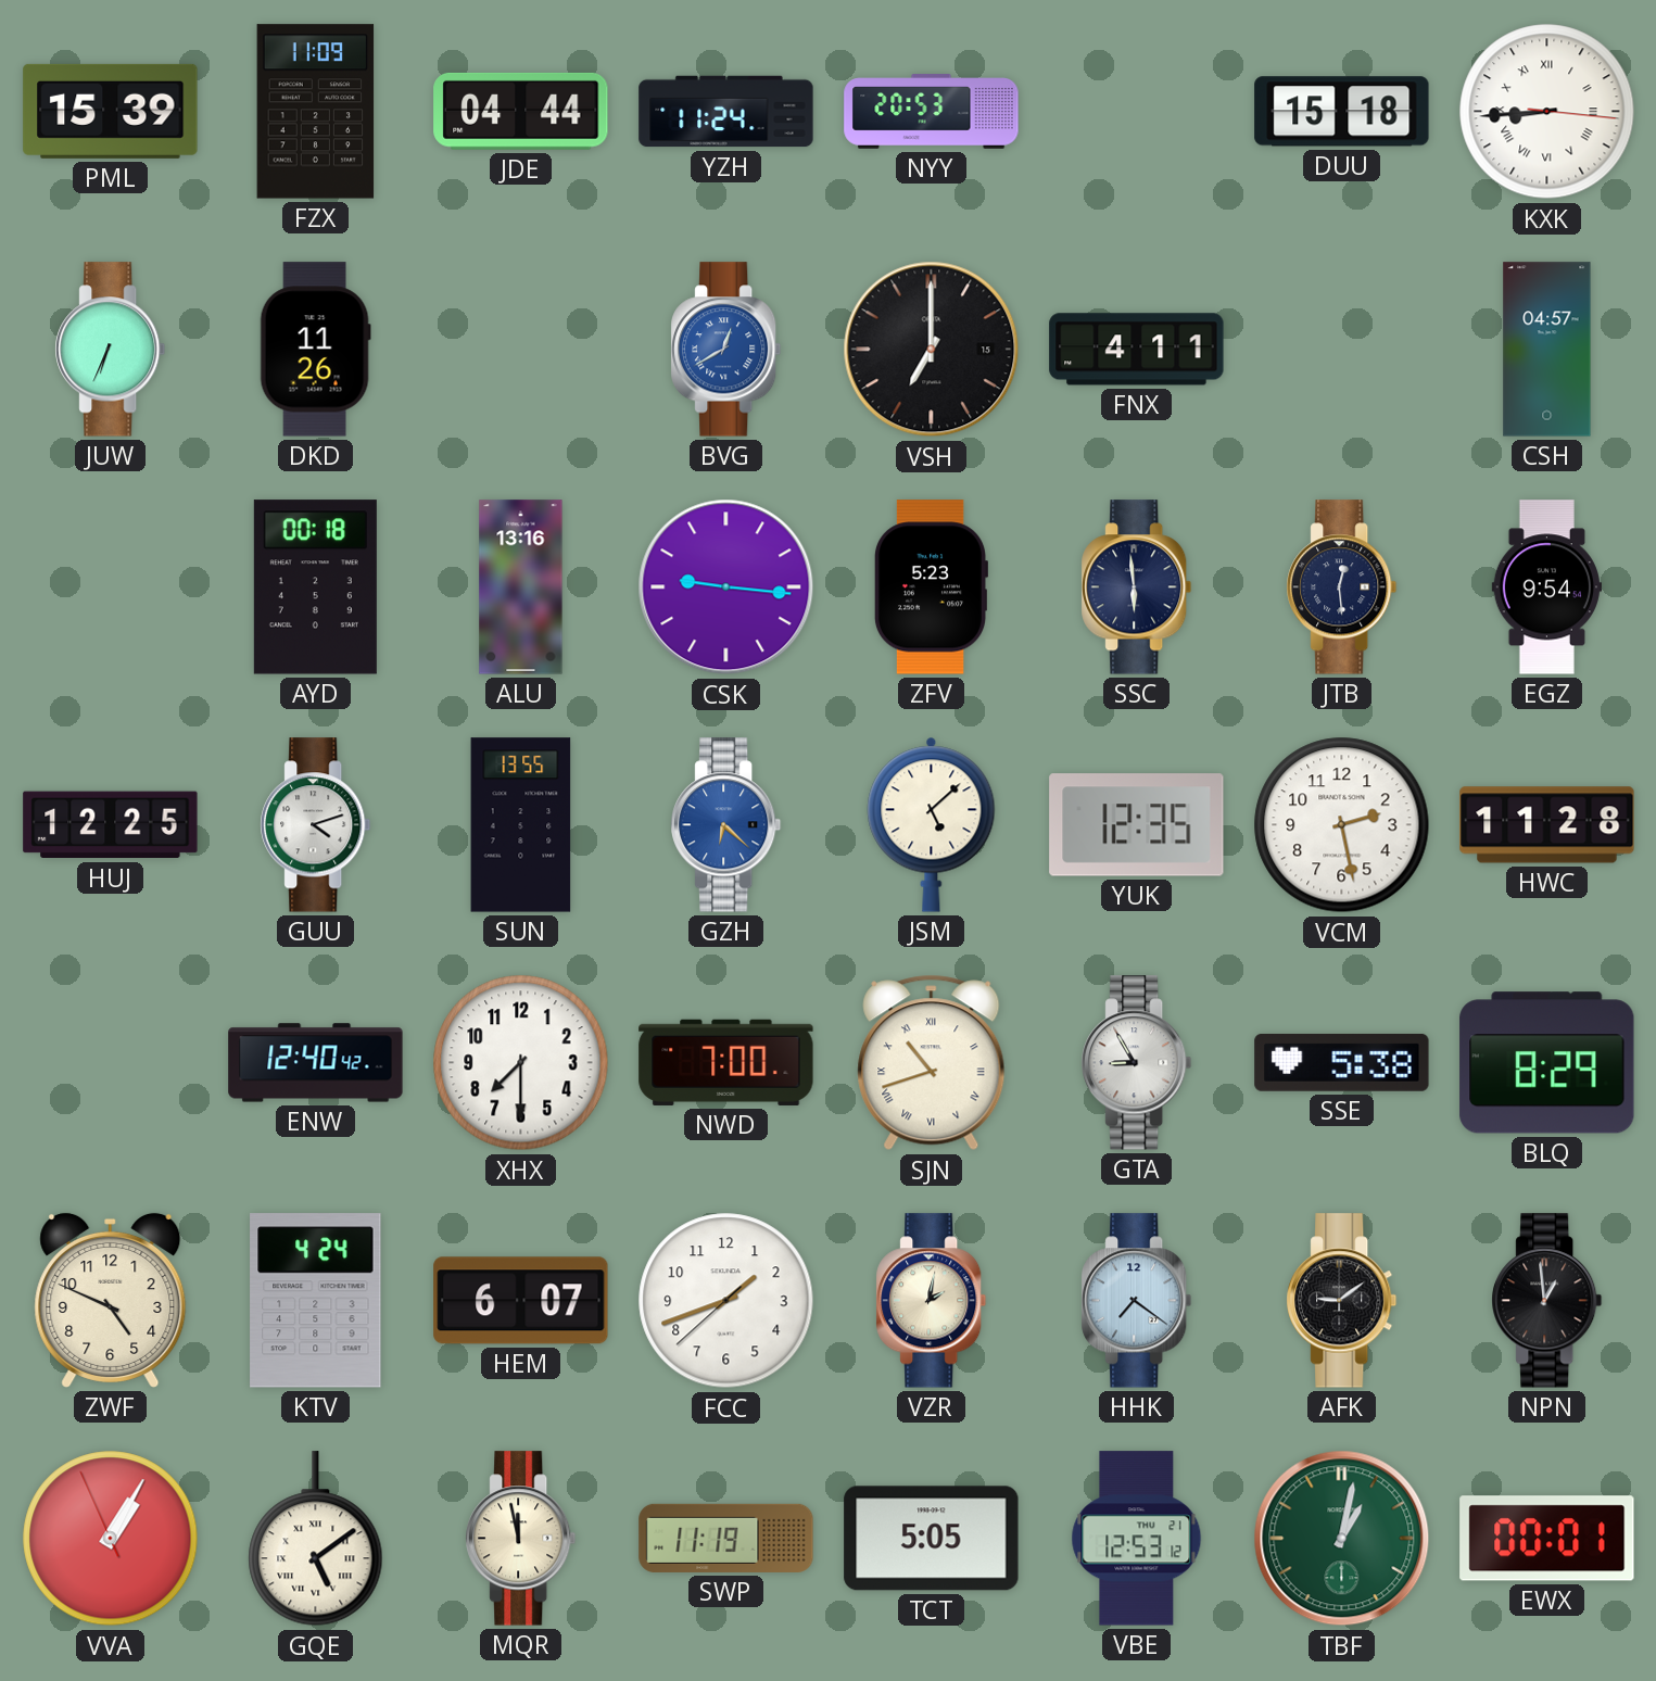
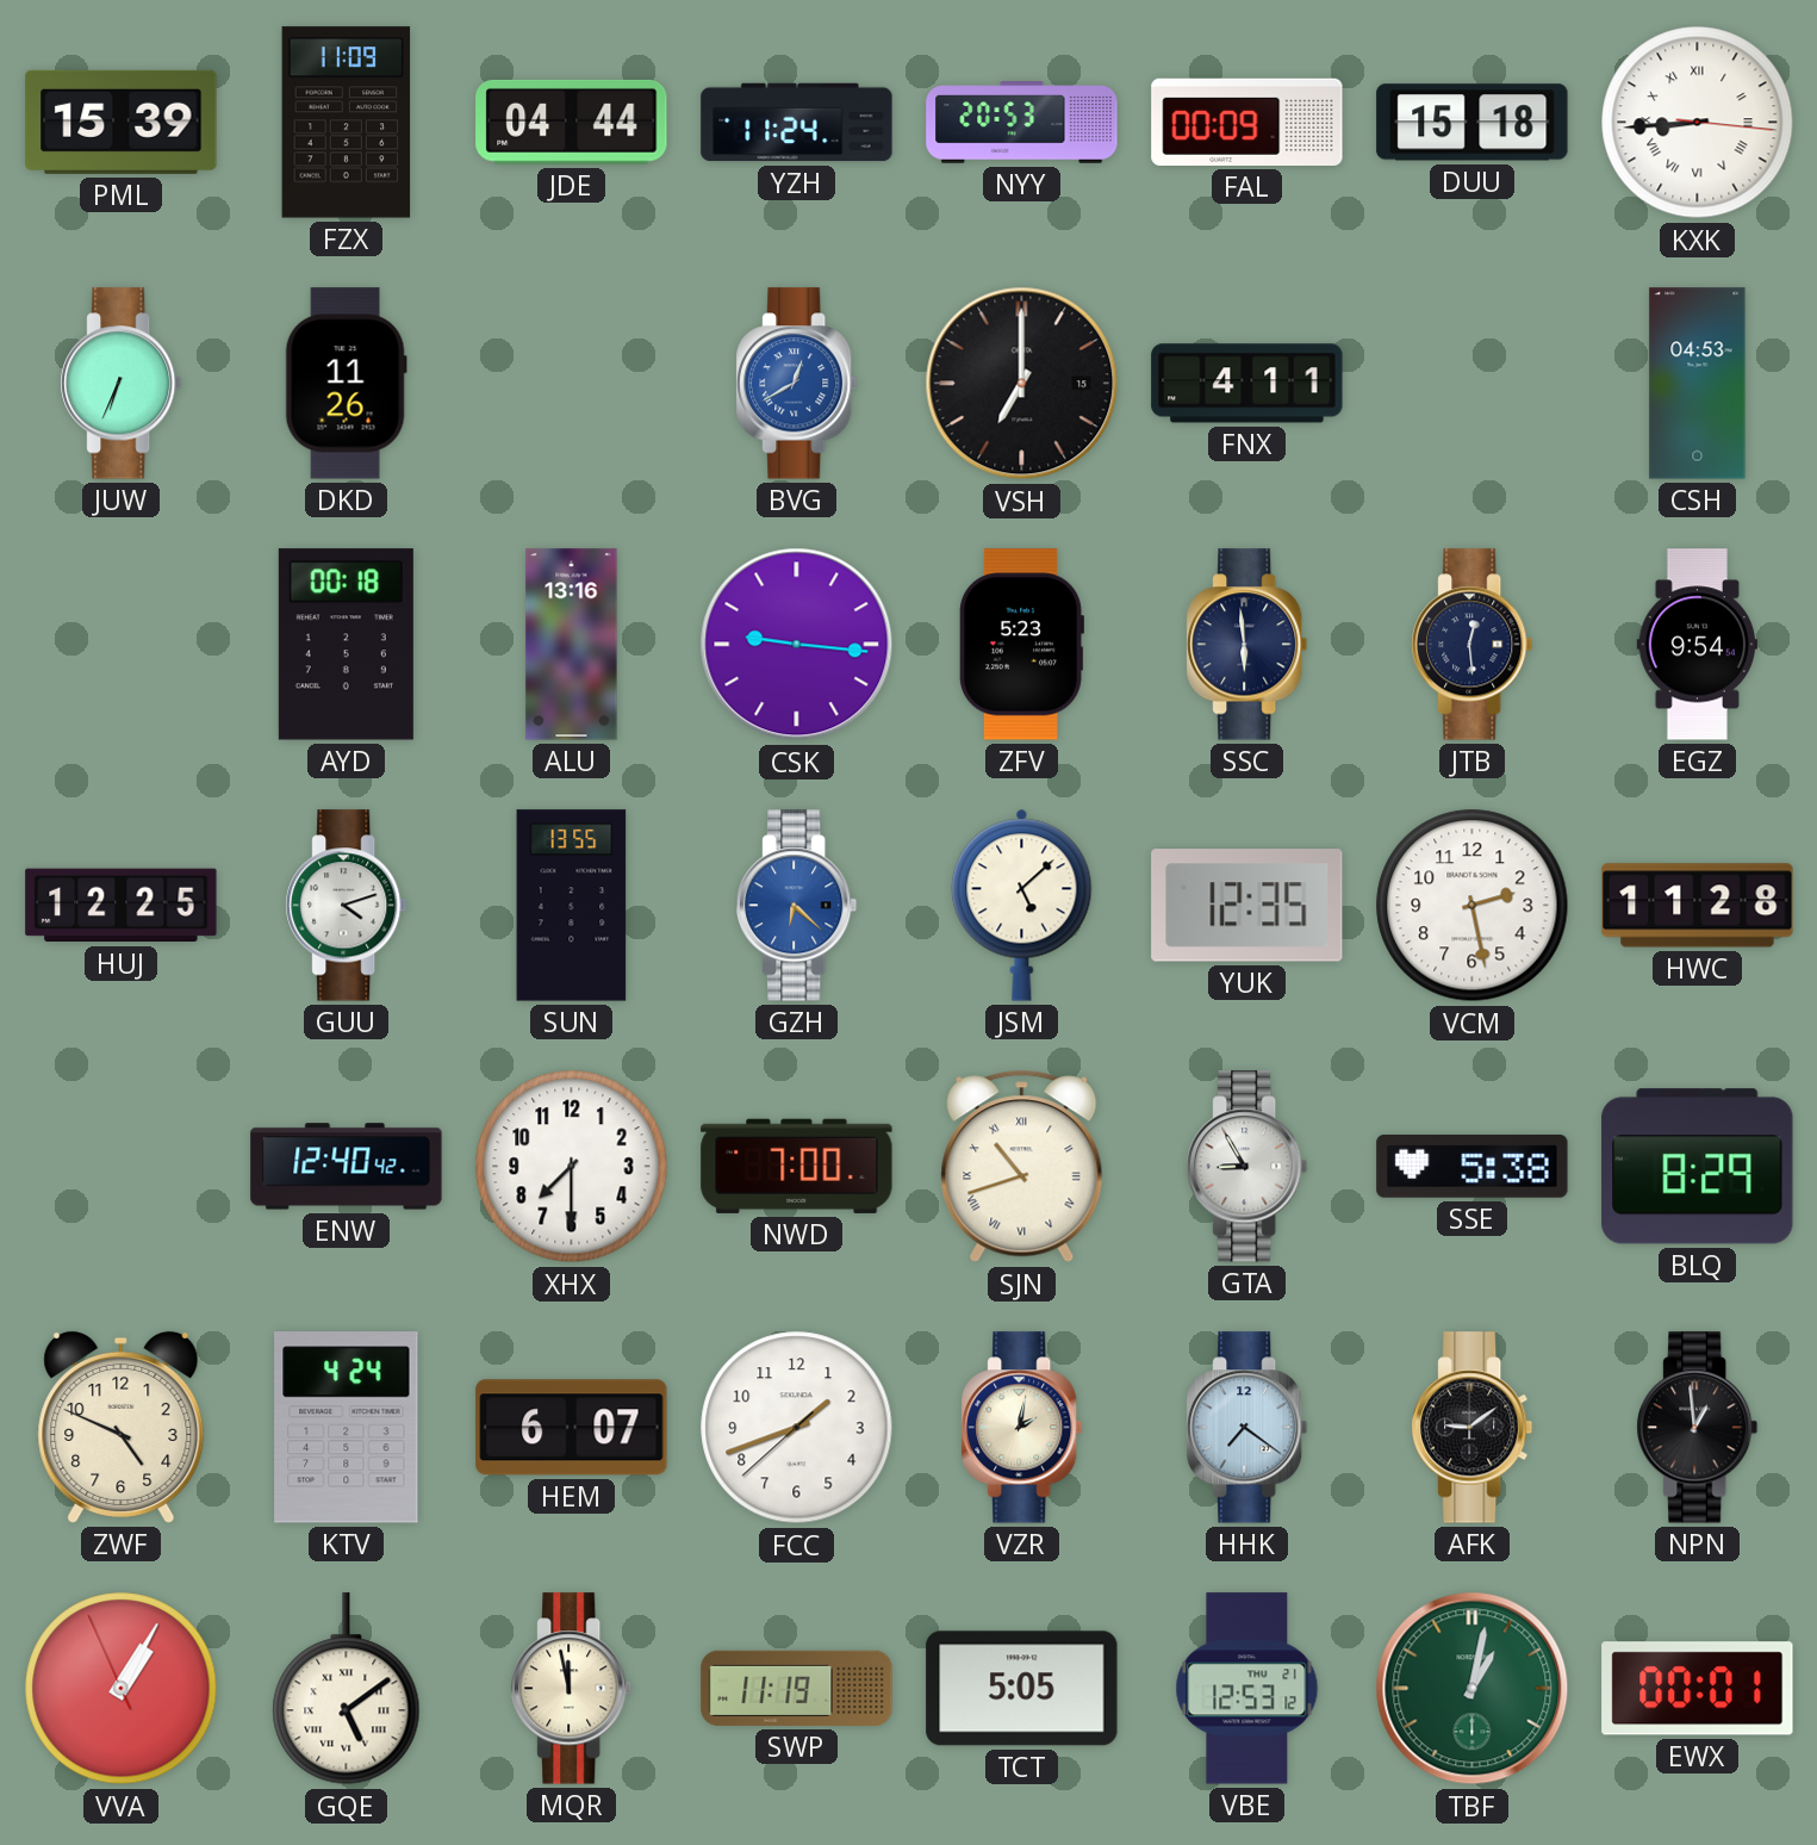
FAL: none -> 00:09 (1247, 122)
CSH: 04:57 -> 04:53 (1698, 384)
